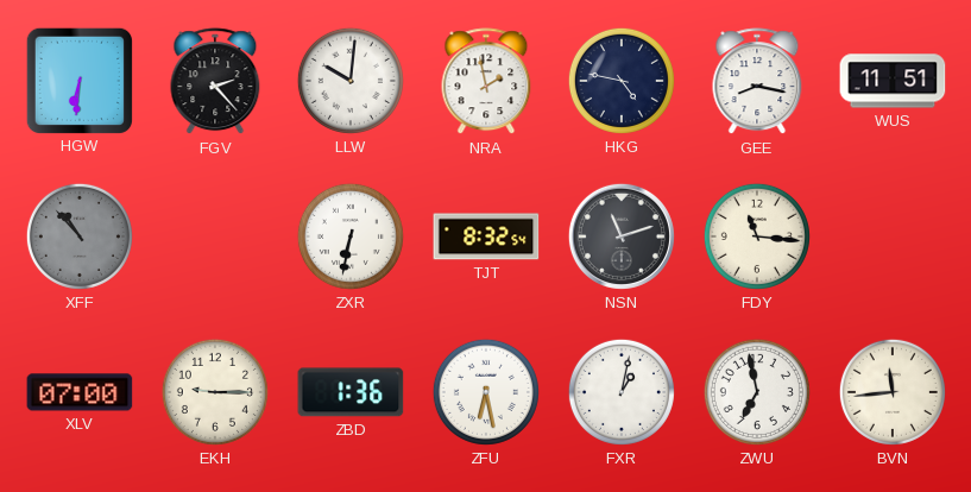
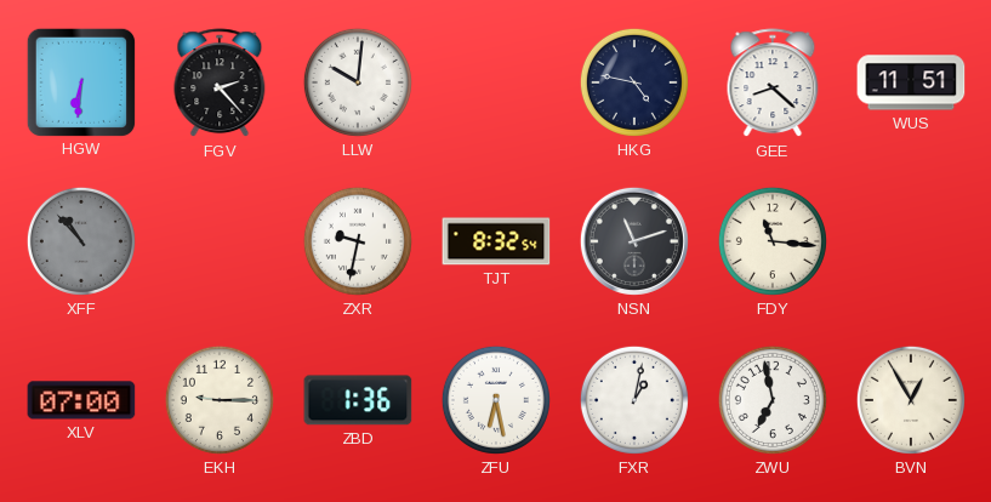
NRA: 1:58 -> none (486, 82)
GEE: 8:17 -> 8:22 (773, 84)
ZXR: 6:32 -> 9:32 (358, 241)
BVN: 11:44 -> 12:55 (911, 400)
